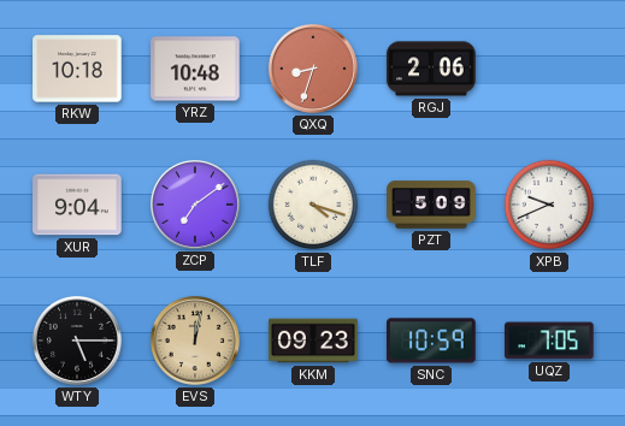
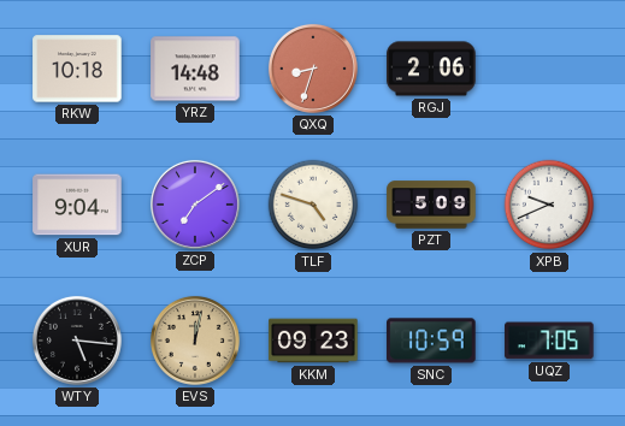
YRZ: 10:48 -> 14:48 (195, 69)
TLF: 4:18 -> 4:48 (313, 205)
WTY: 5:15 -> 5:16 (77, 341)
